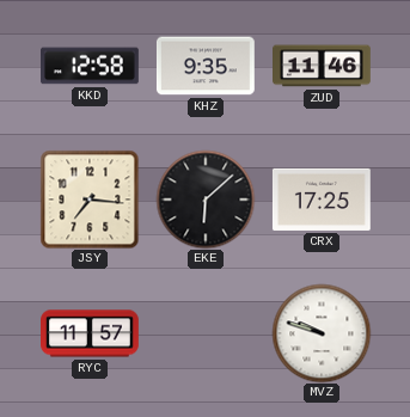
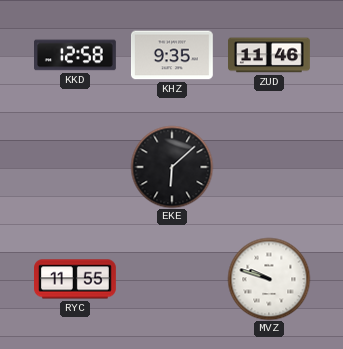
JSY: 7:16 -> none (90, 200)
CRX: 17:25 -> none (322, 200)
RYC: 11:57 -> 11:55 (76, 279)
